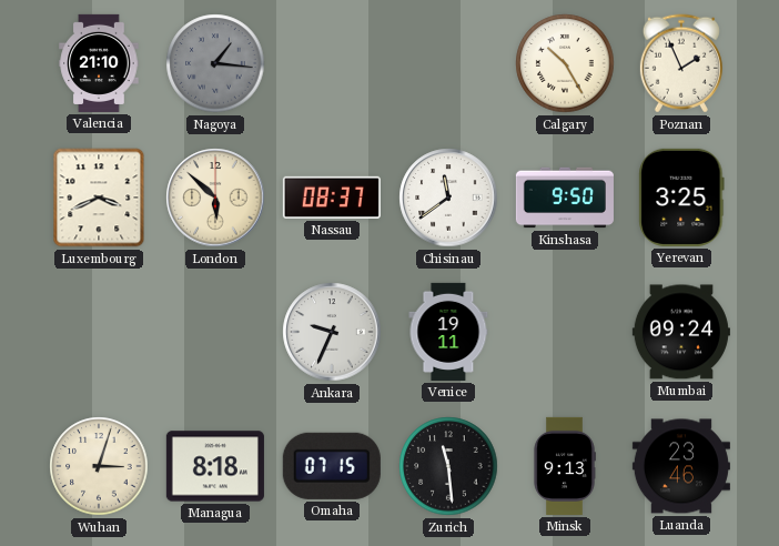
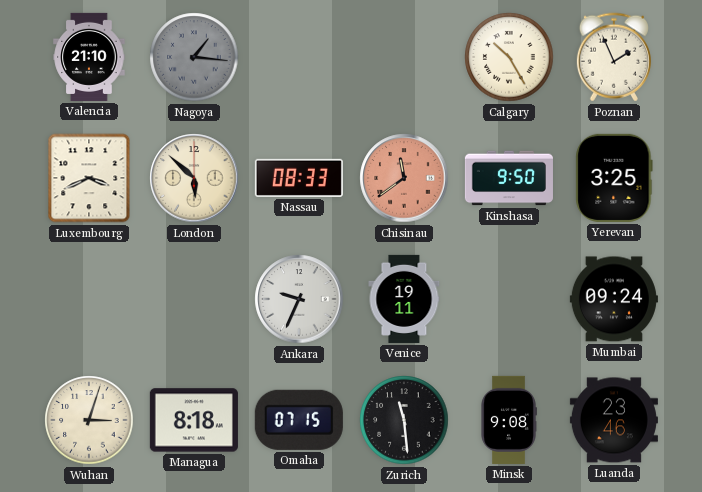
Nassau: 08:37 -> 08:33 (299, 178)
Chisinau dial: white -> salmon (404, 178)
Minsk: 9:13 -> 9:08 (509, 420)
